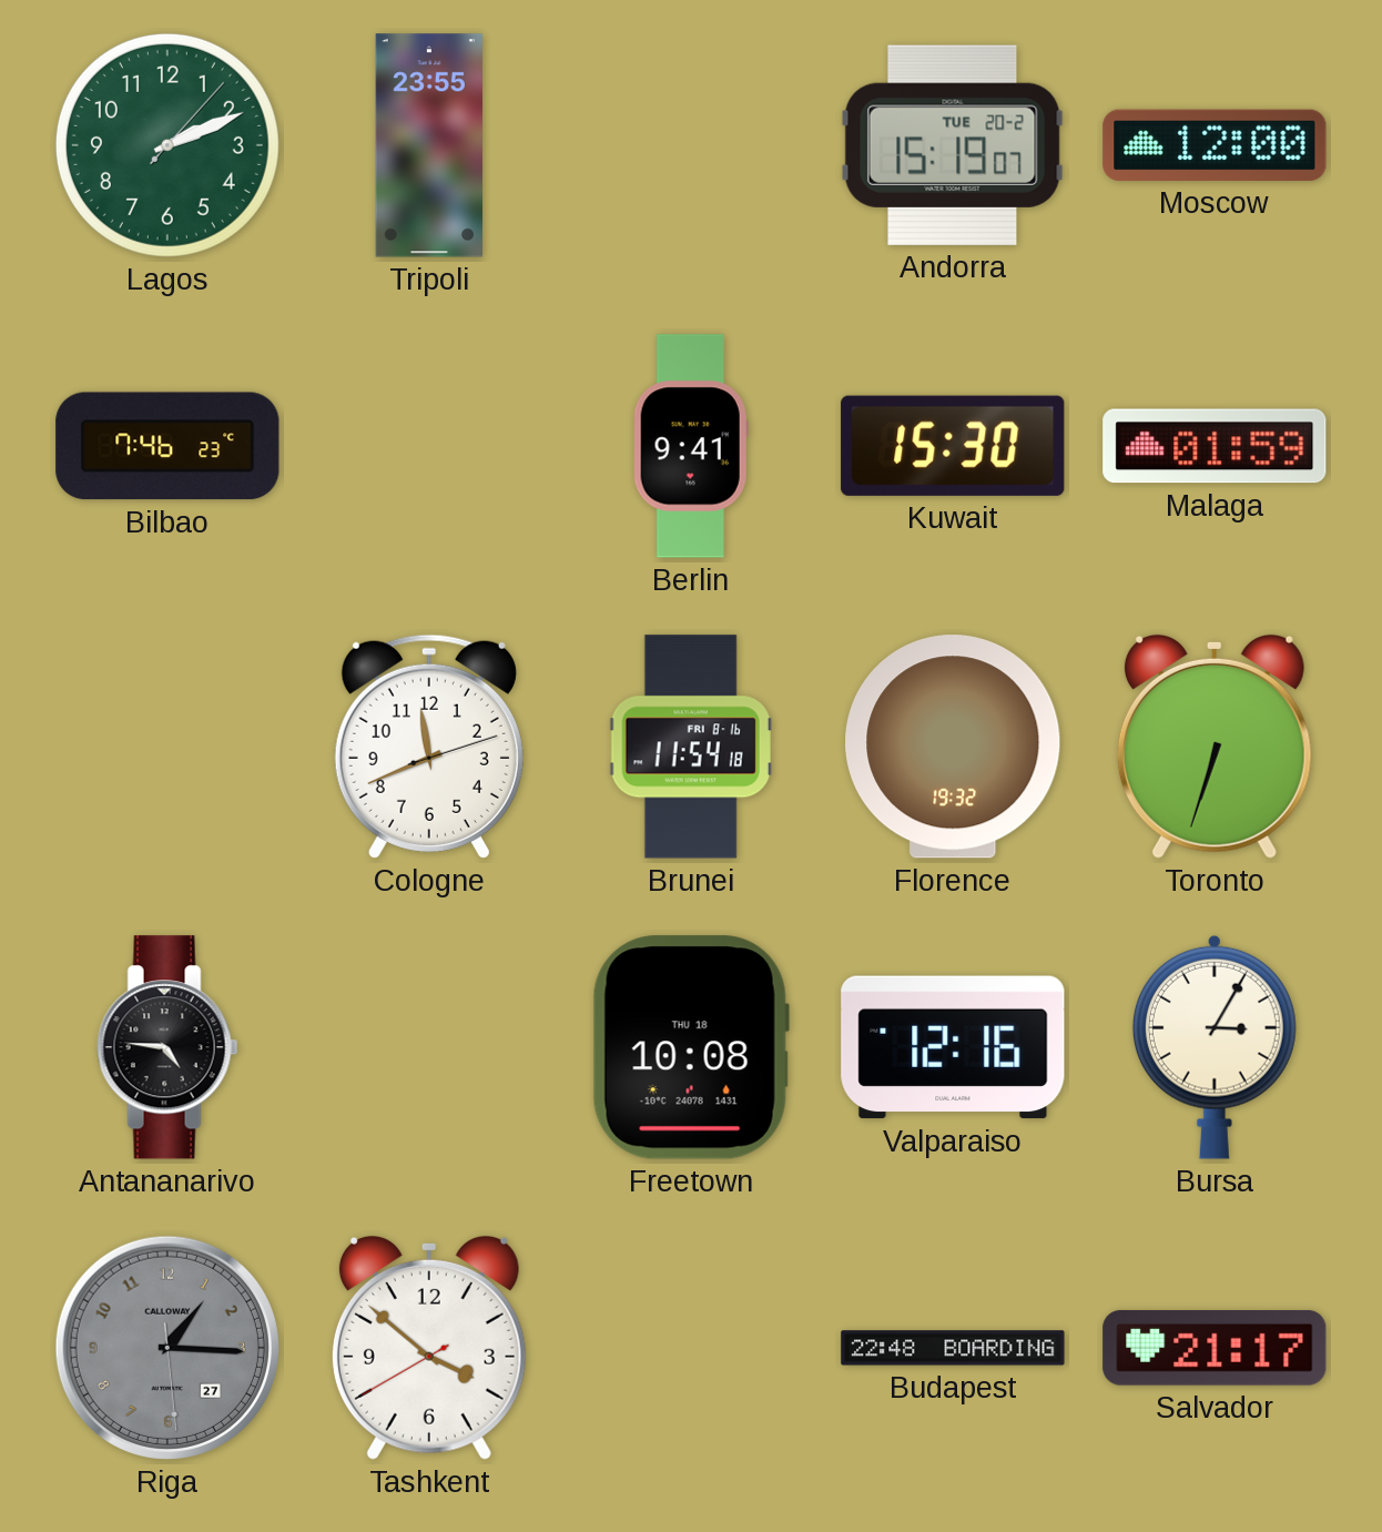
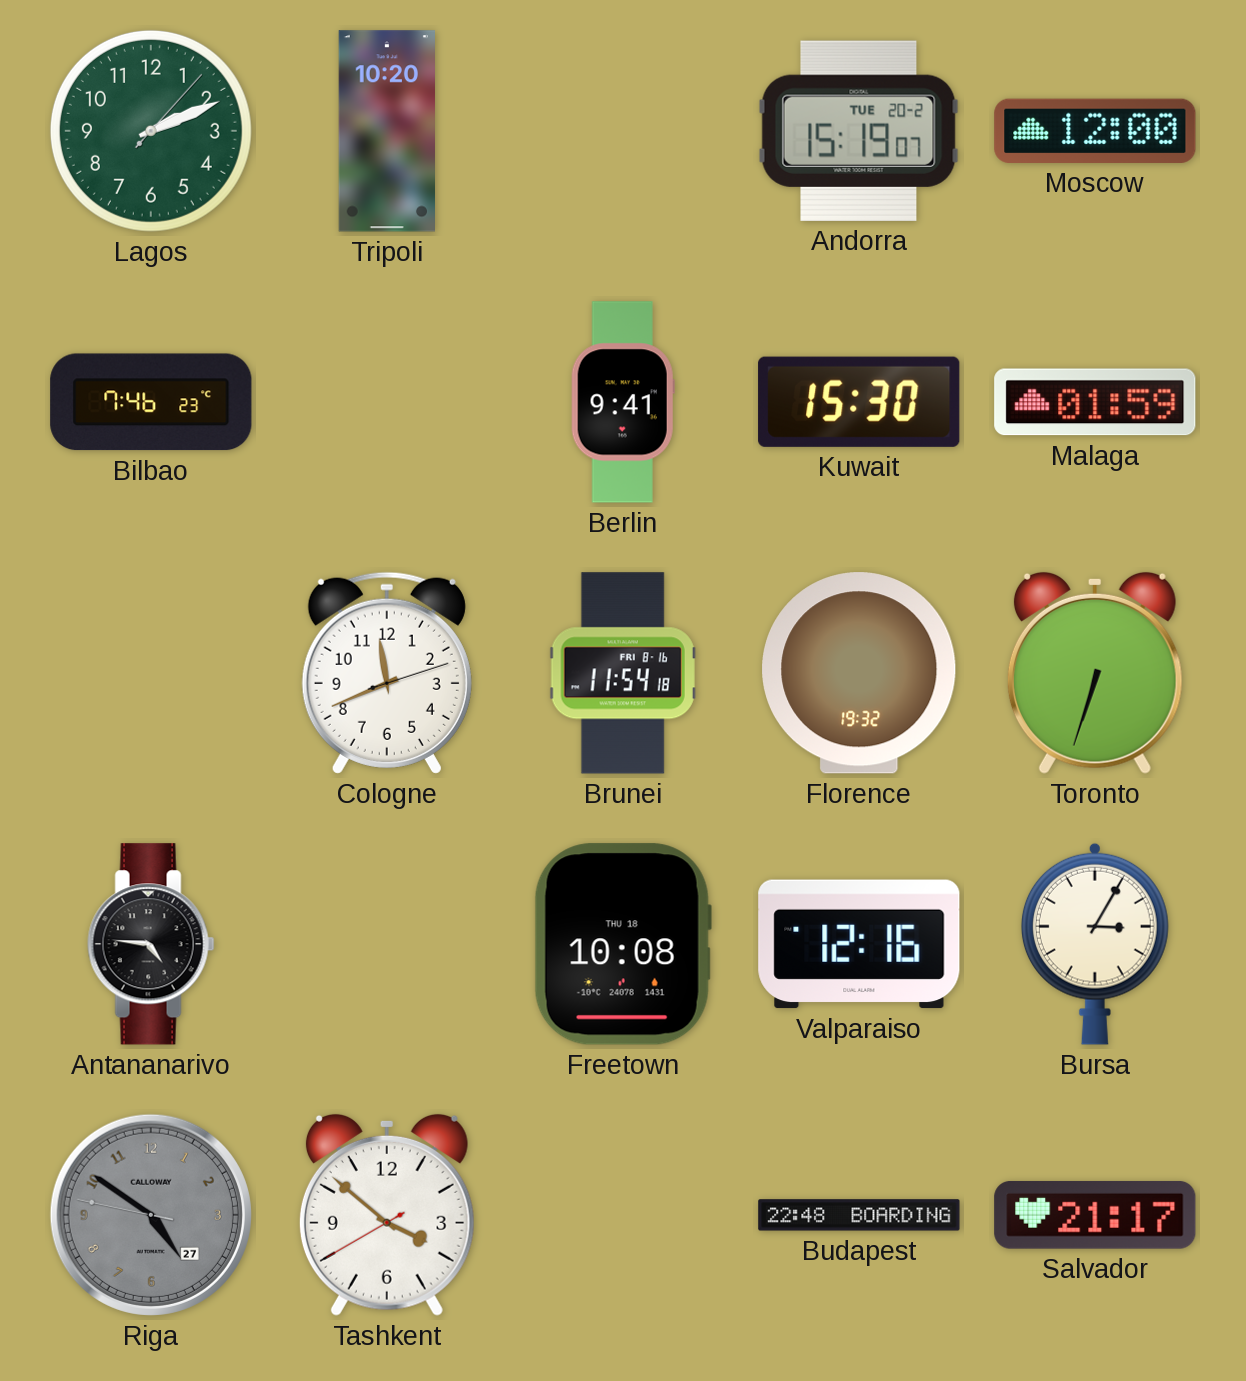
Tripoli: 23:55 -> 10:20 (386, 131)
Riga: 1:15 -> 4:50 (151, 1215)
